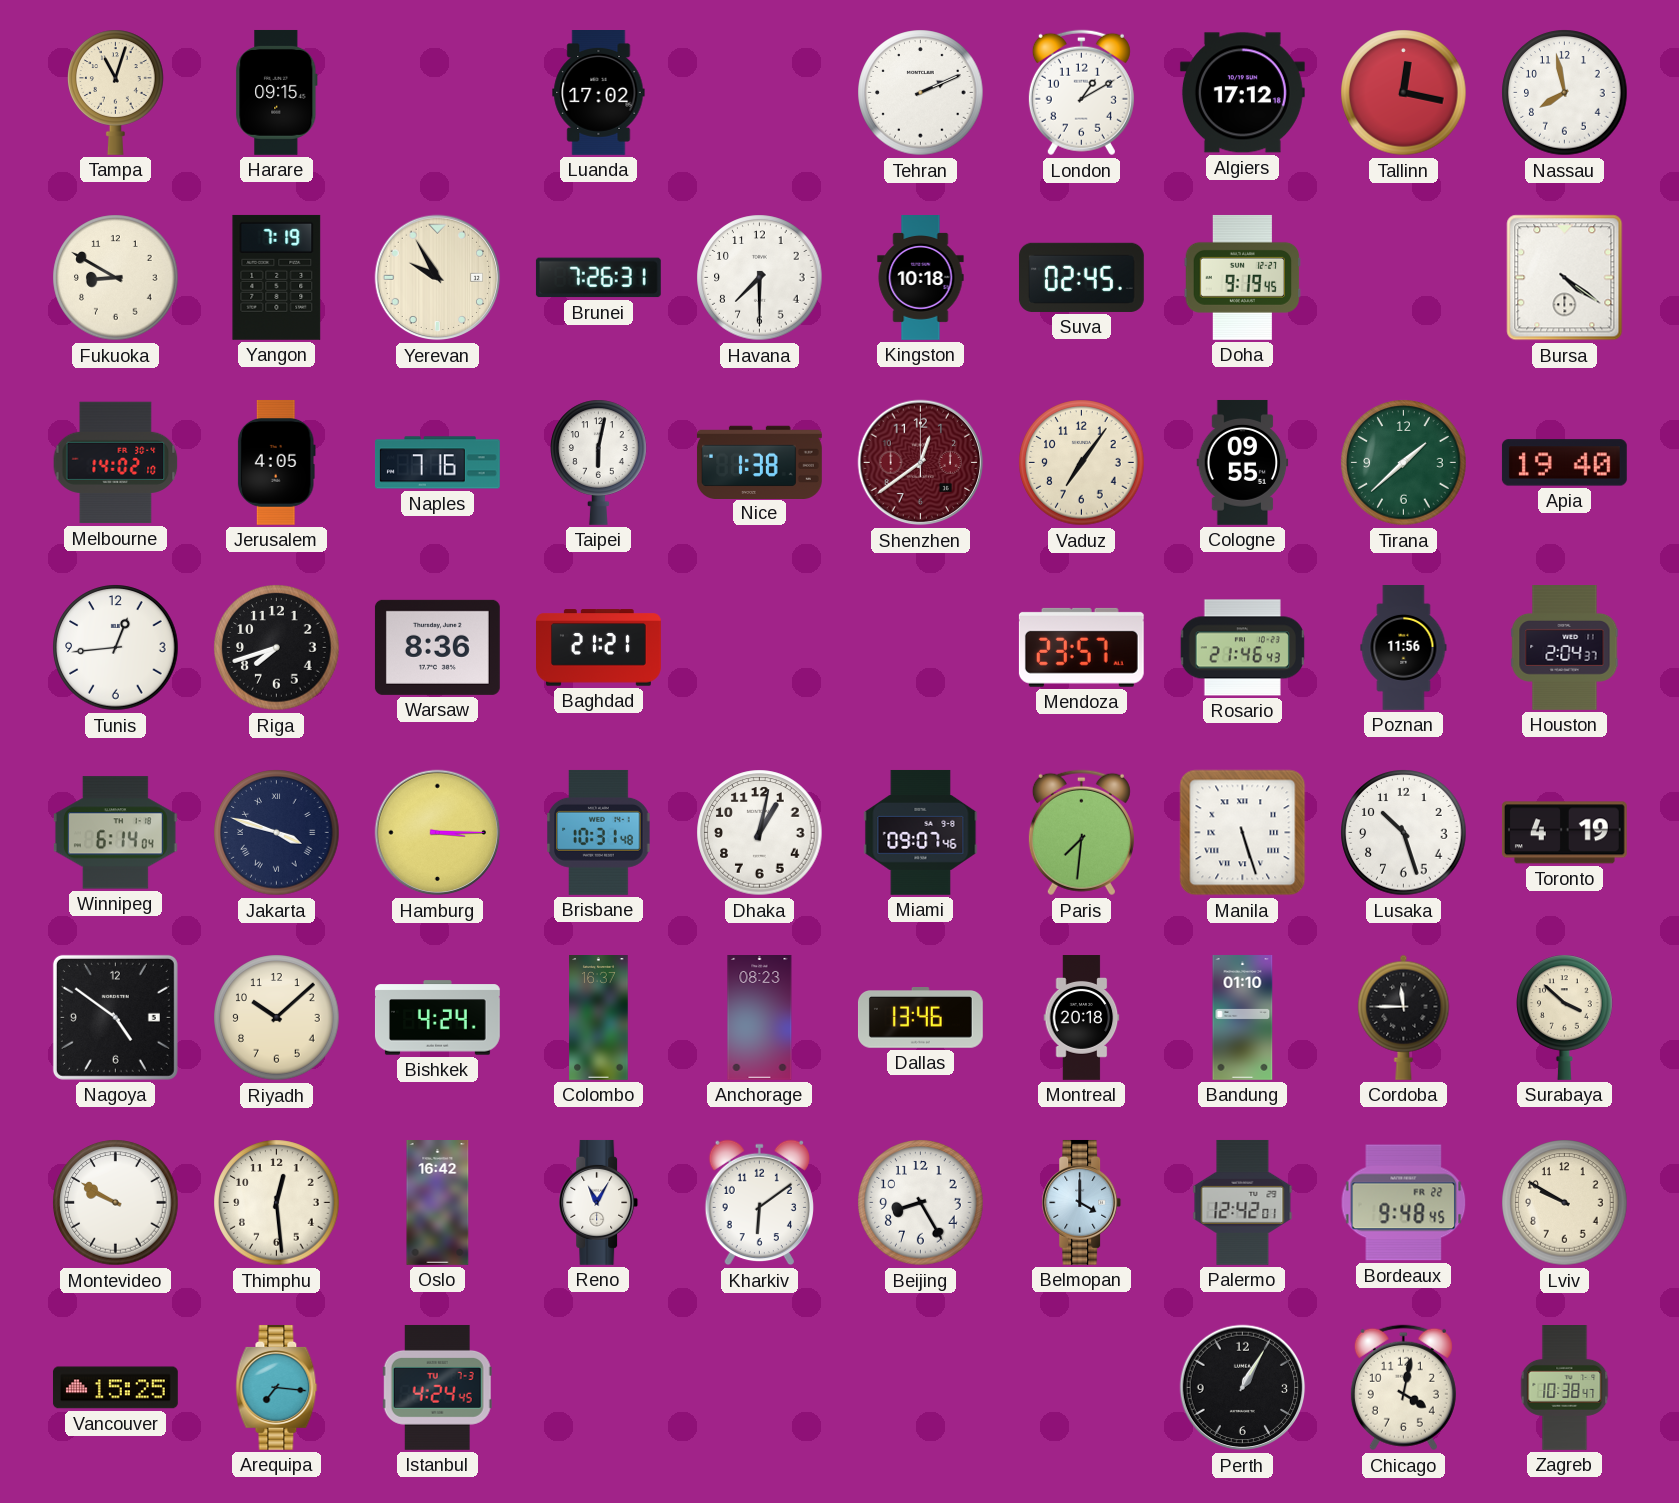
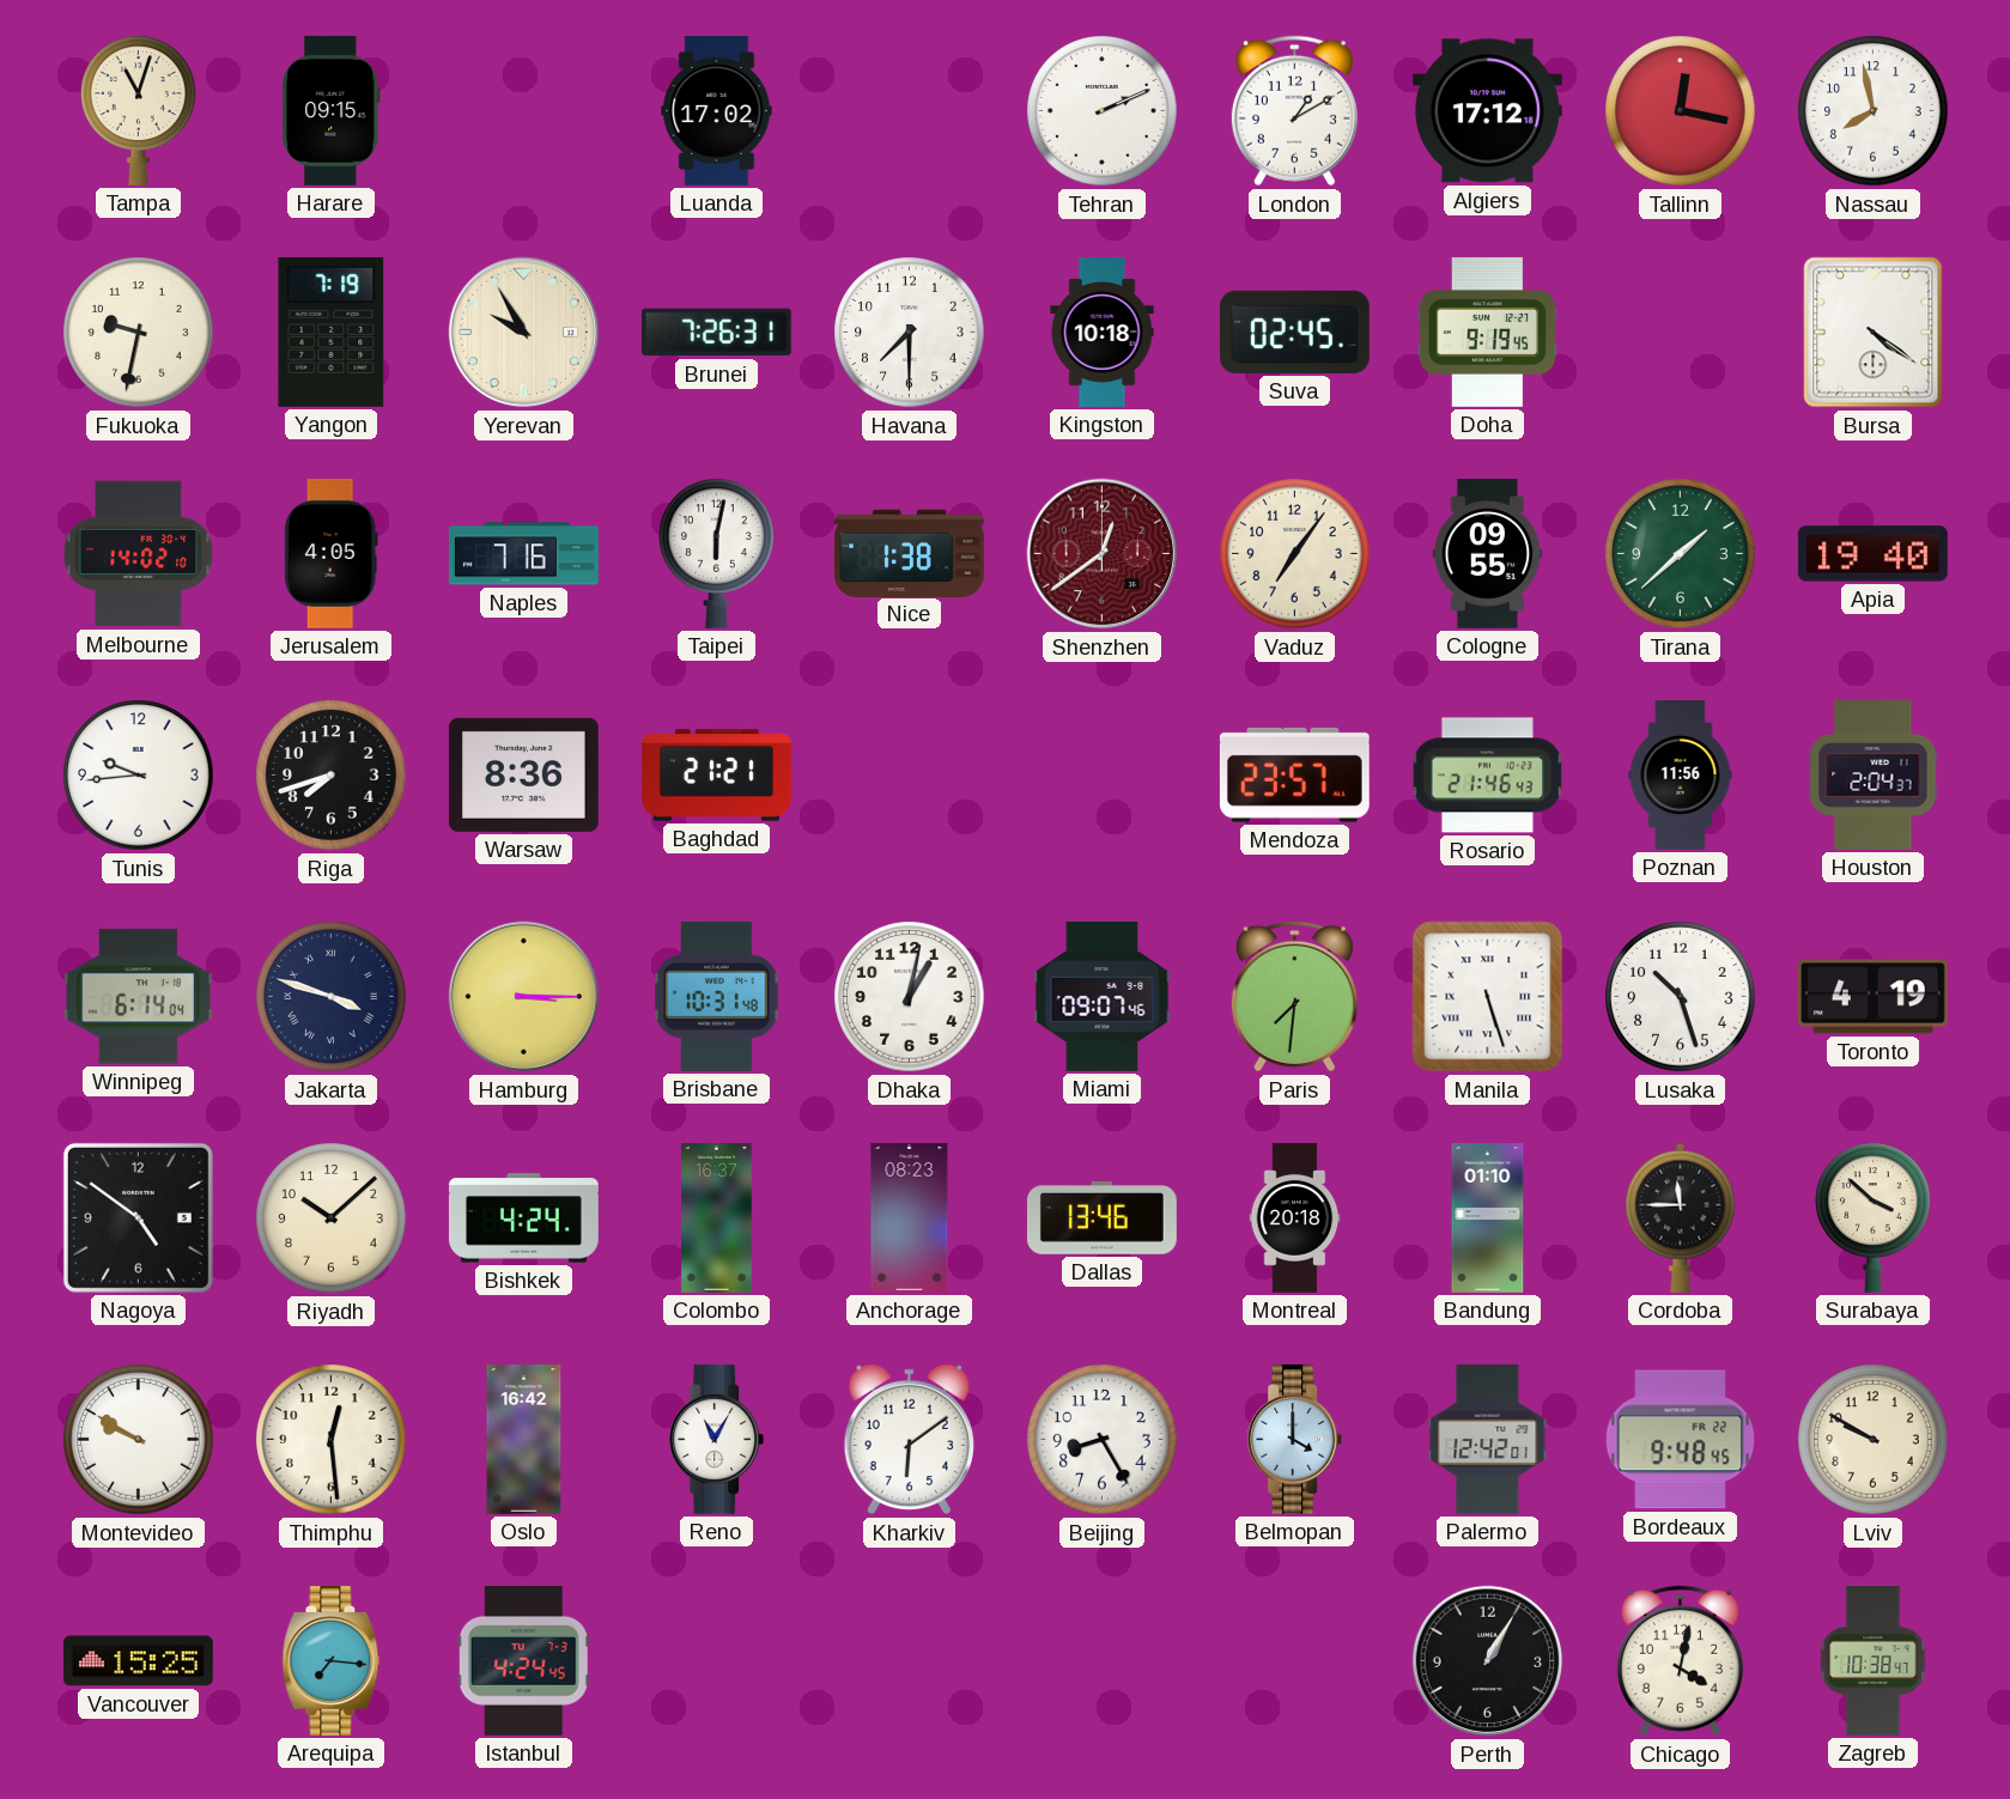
Fukuoka: 8:50 -> 9:32 (139, 333)
Tunis: 12:44 -> 9:44 (139, 776)
